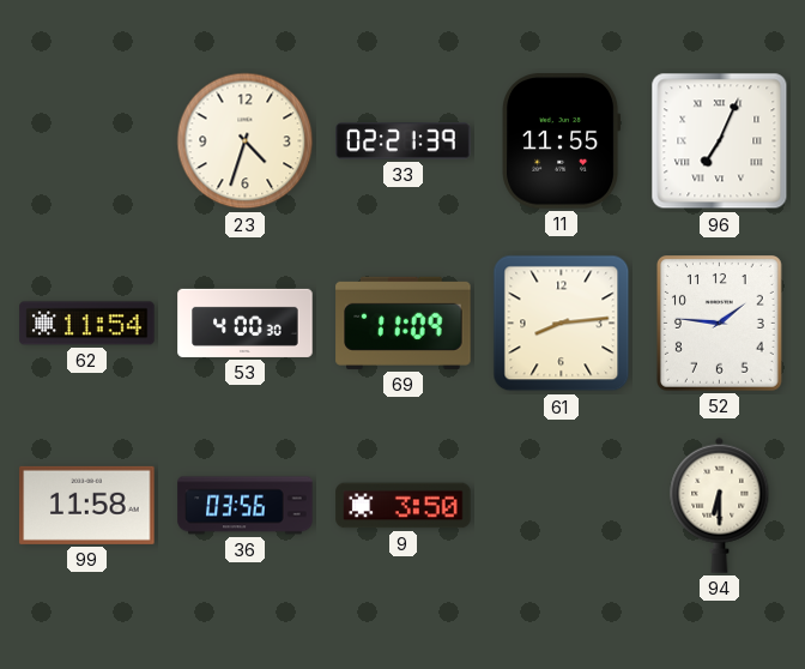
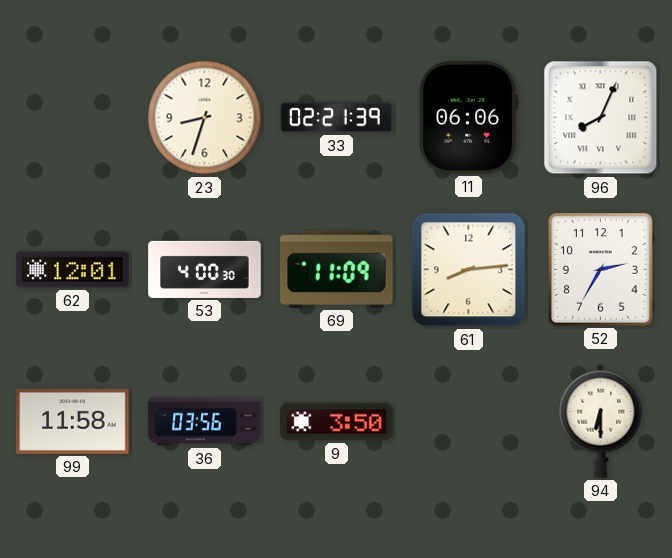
23: 4:33 -> 8:33 (205, 118)
11: 11:55 -> 06:06 (469, 118)
96: 7:04 -> 8:04 (601, 118)
62: 11:54 -> 12:01 (73, 270)
52: 1:46 -> 2:35 (600, 270)
